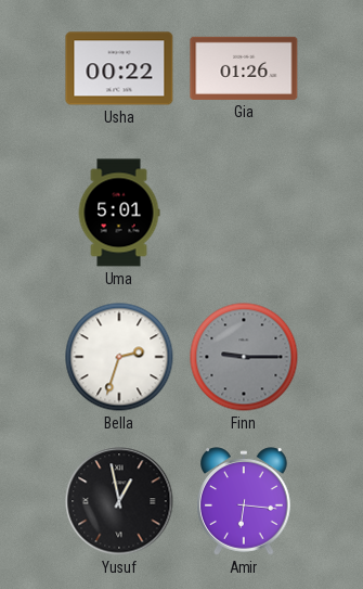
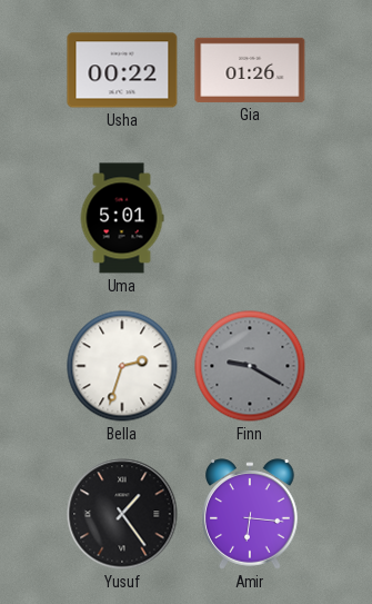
Finn: 9:15 -> 9:20 (250, 366)
Yusuf: 12:58 -> 1:24 (122, 514)
